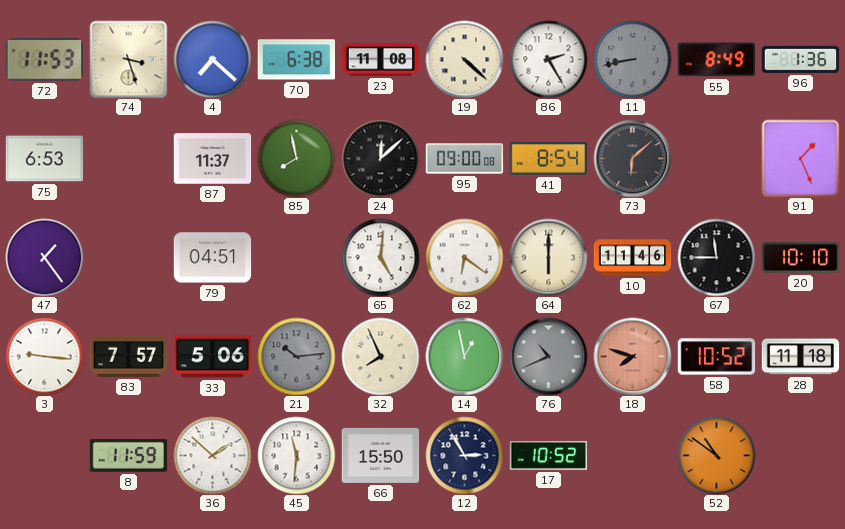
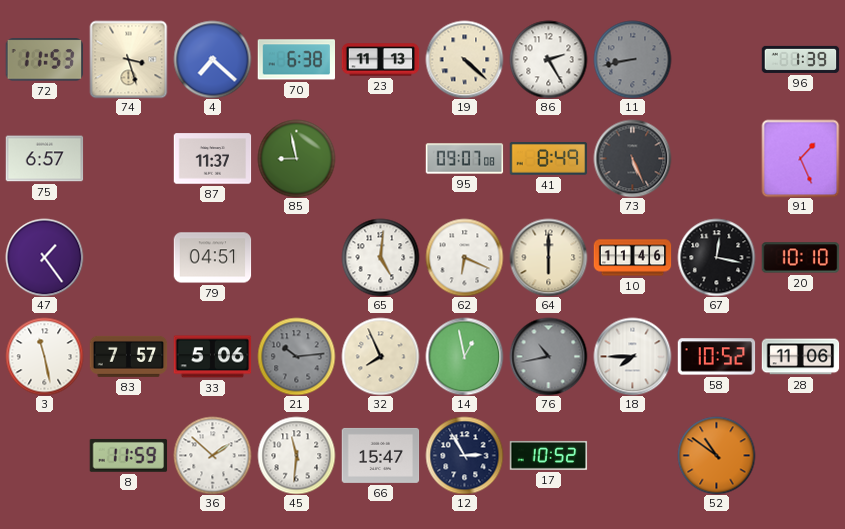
23: 11:08 -> 11:13 (380, 60)
55: 8:49 -> none (716, 60)
96: 1:36 -> 1:39 (800, 59)
75: 6:53 -> 6:57 (44, 159)
85: 7:58 -> 8:58 (296, 158)
24: 12:08 -> none (380, 158)
95: 09:00 -> 09:07 (464, 159)
41: 8:54 -> 8:49 (548, 159)
73: 6:08 -> 5:26 (632, 158)
62: 6:21 -> 6:19 (464, 257)
67: 11:45 -> 12:17 (716, 257)
3: 9:16 -> 11:28 (44, 356)
76: 10:41 -> 10:43 (548, 356)
18: 7:48 -> 7:45 (632, 356)
18 dial: salmon -> white (632, 356)
28: 11:18 -> 11:06 (800, 357)
66: 15:50 -> 15:47 (380, 455)
